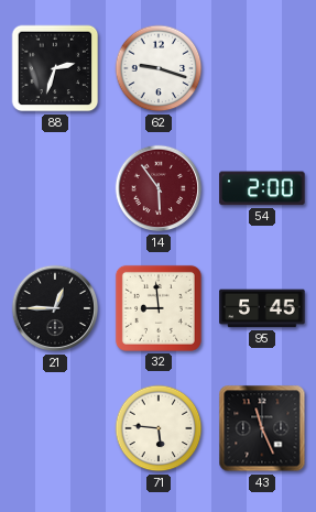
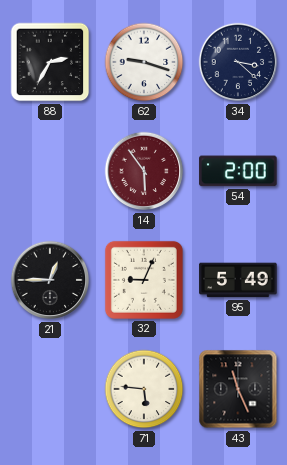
88: 2:33 -> 2:35 (50, 62)
34: none -> 3:22 (238, 62)
32: 8:59 -> 9:04 (144, 280)
95: 5:45 -> 5:49 (238, 280)
